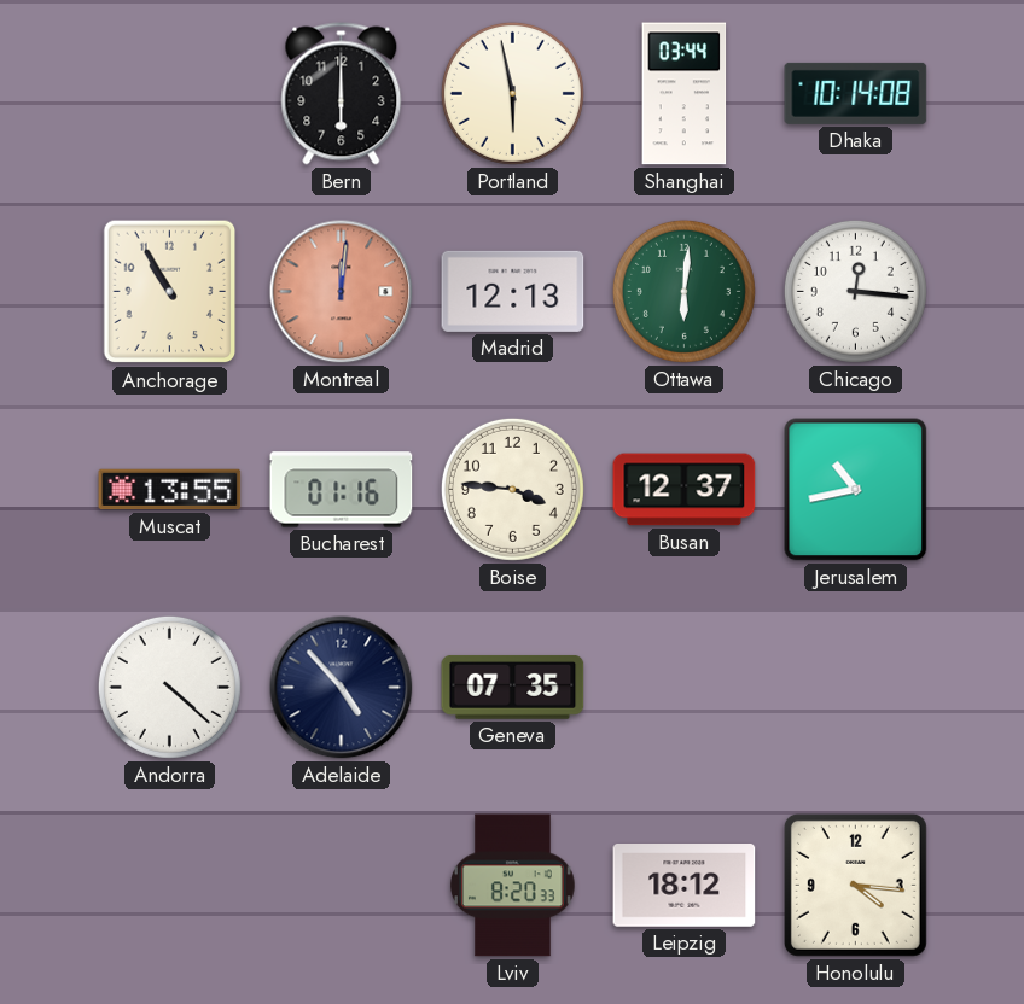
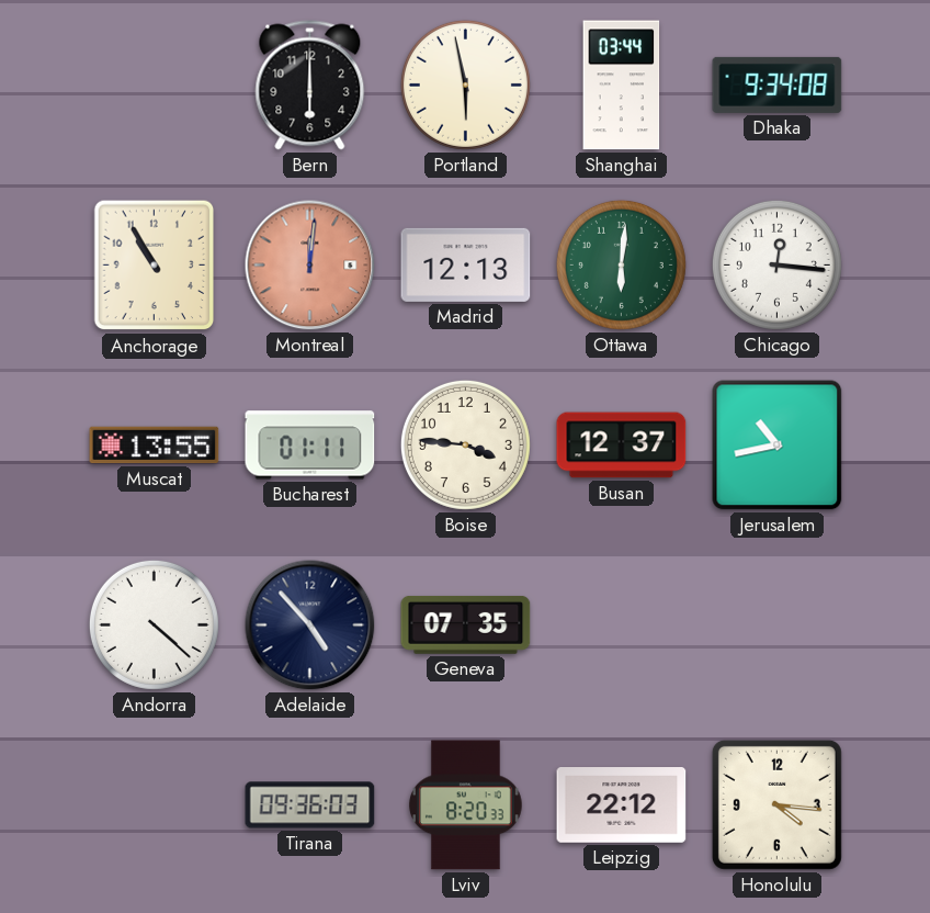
Dhaka: 10:14 -> 9:34 (778, 84)
Bucharest: 01:16 -> 01:11 (310, 446)
Tirana: none -> 09:36 (310, 805)
Leipzig: 18:12 -> 22:12 (622, 805)
